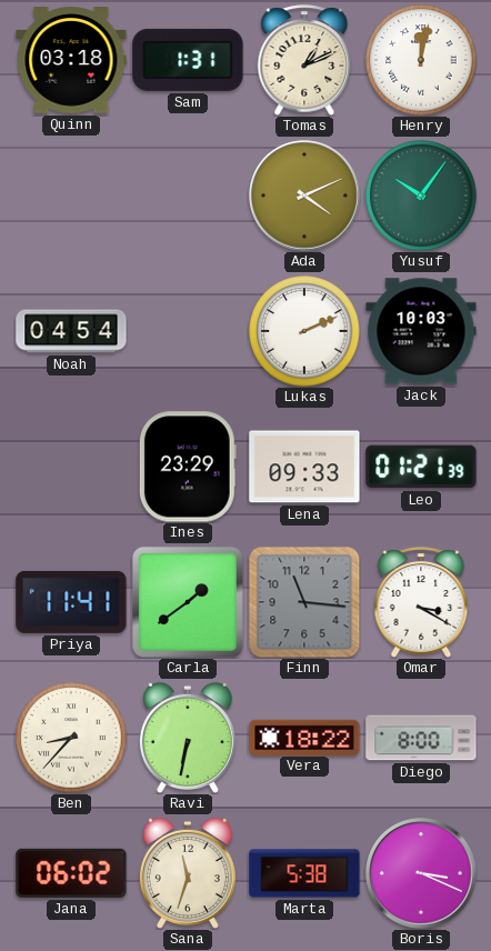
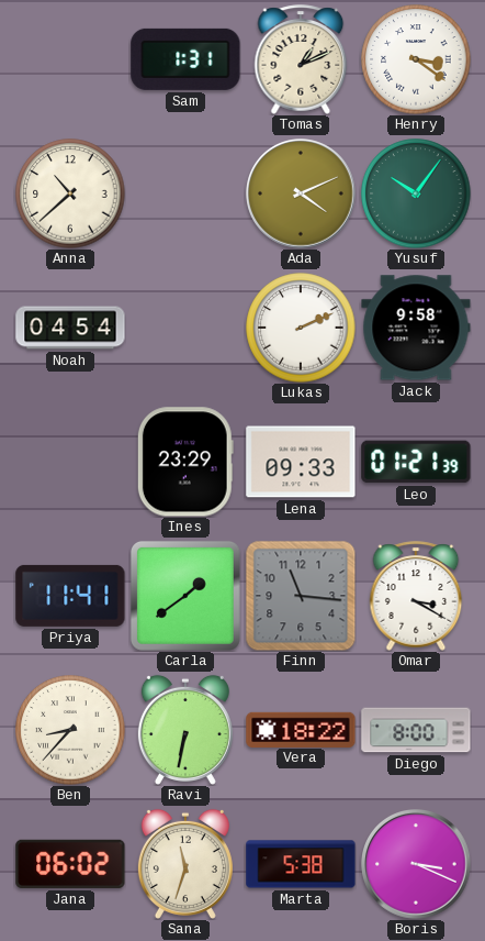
Quinn: 03:18 -> none (71, 61)
Henry: 12:02 -> 3:21 (416, 59)
Anna: none -> 10:38 (70, 193)
Jack: 10:03 -> 9:58 (416, 328)
